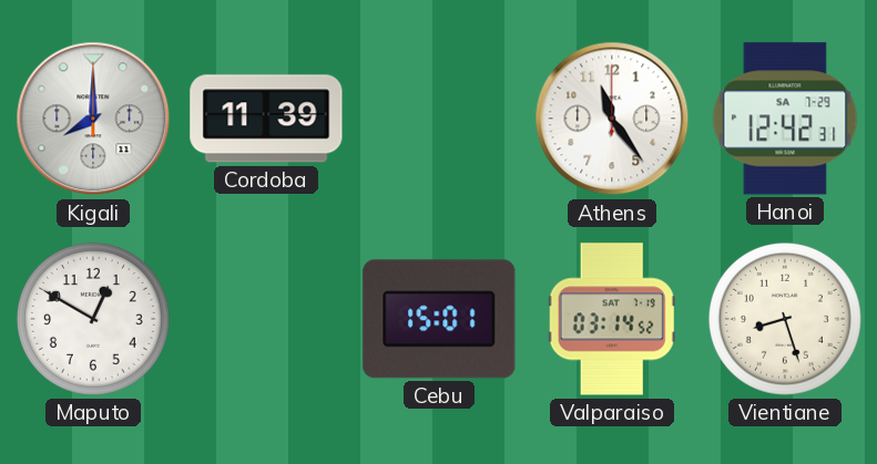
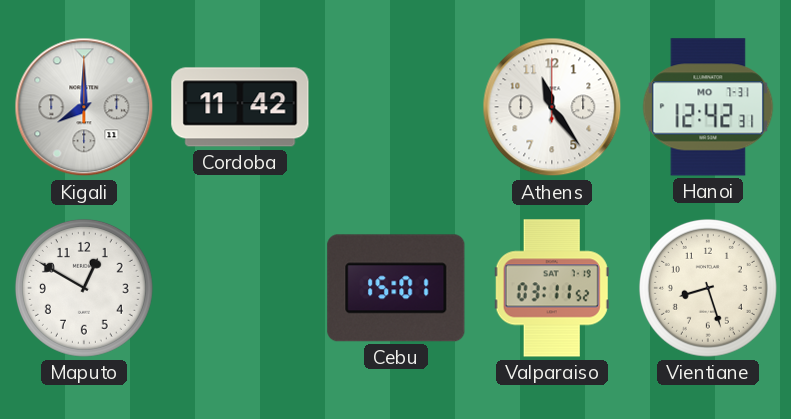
Cordoba: 11:39 -> 11:42 (240, 107)
Hanoi date: SA 7-29 -> MO 7-31 (708, 107)
Valparaiso: 03:14 -> 03:11 (552, 288)
